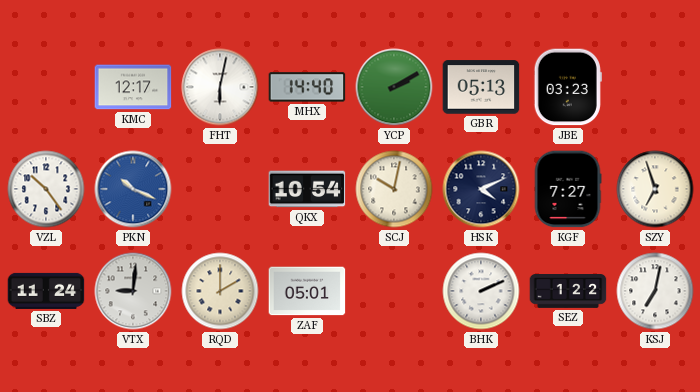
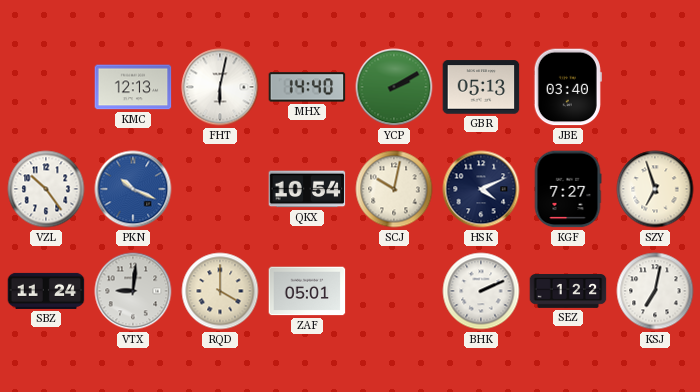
KMC: 12:17 -> 12:13 (133, 87)
JBE: 03:23 -> 03:40 (568, 87)
RQD: 2:00 -> 4:00 (220, 291)
